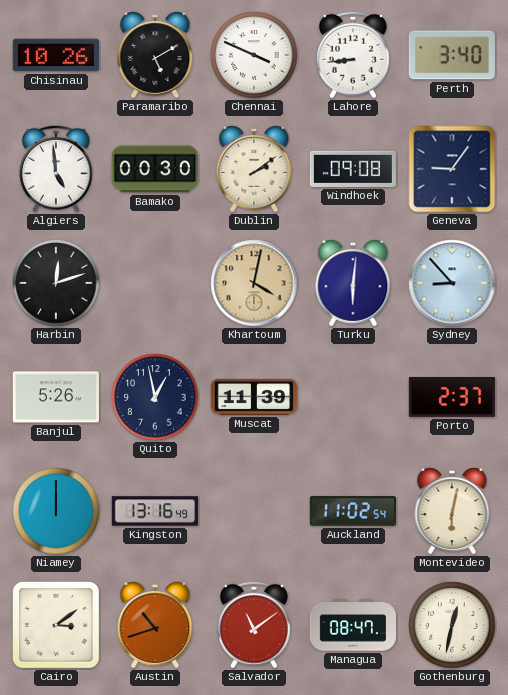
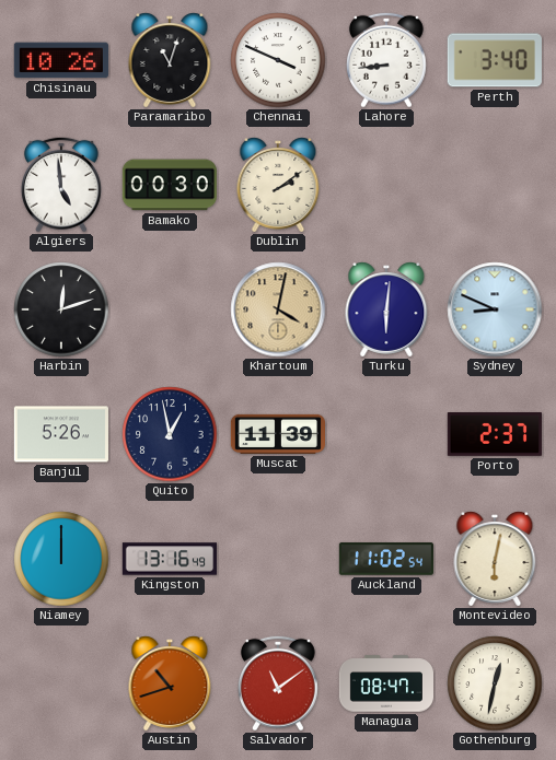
Paramaribo: 5:10 -> 11:03 (170, 60)
Windhoek: 09:08 -> none (353, 169)
Geneva: 9:06 -> none (452, 169)
Sydney: 8:53 -> 8:49 (495, 309)
Cairo: 3:09 -> none (57, 626)
